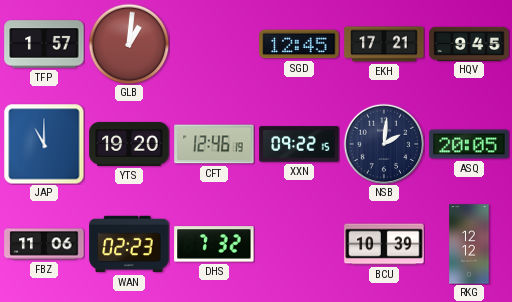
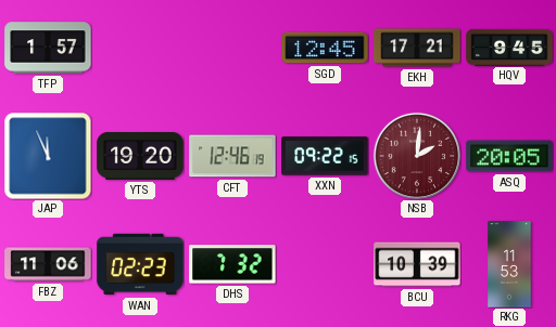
GLB: 1:01 -> none (129, 44)
JAP: 11:00 -> 11:56 (48, 156)
NSB dial: navy -> burgundy (417, 156)
RKG: 12:12 -> 11:53 (509, 264)
